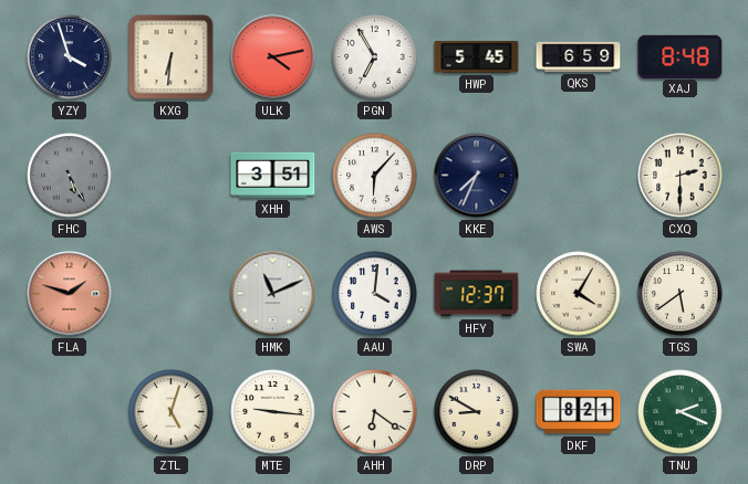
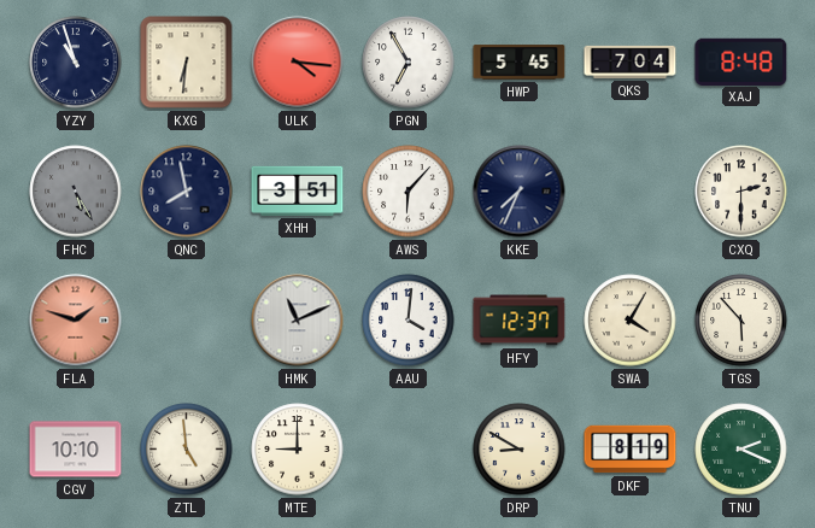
YZY: 3:57 -> 10:57 (76, 63)
ULK: 4:13 -> 4:16 (298, 63)
QKS: 6:59 -> 7:04 (631, 61)
QNC: none -> 7:58 (187, 192)
TGS: 5:39 -> 5:53 (741, 321)
CGV: none -> 10:10 (76, 450)
ZTL: 5:03 -> 4:59 (187, 450)
MTE: 9:16 -> 9:00 (298, 450)
AHH: 6:21 -> none (375, 412)
DKF: 8:21 -> 8:19 (631, 450)
